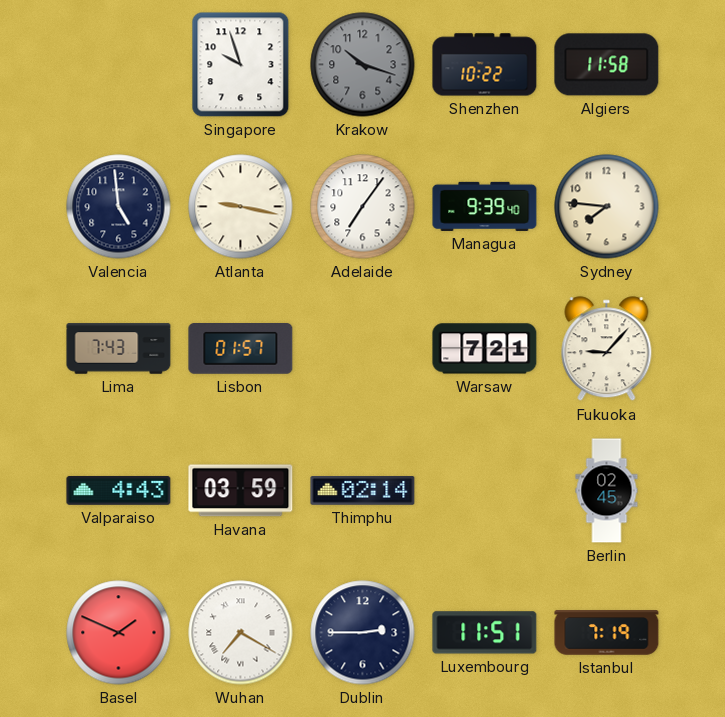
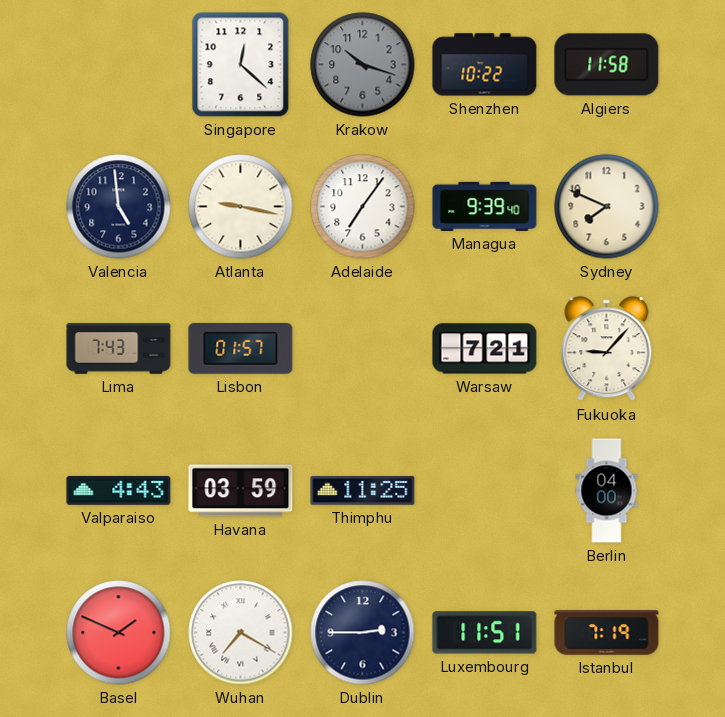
Singapore: 9:57 -> 12:22 (241, 65)
Sydney: 7:46 -> 7:49 (607, 207)
Thimphu: 02:14 -> 11:25 (363, 491)
Berlin: 02:45 -> 04:00 (607, 491)
